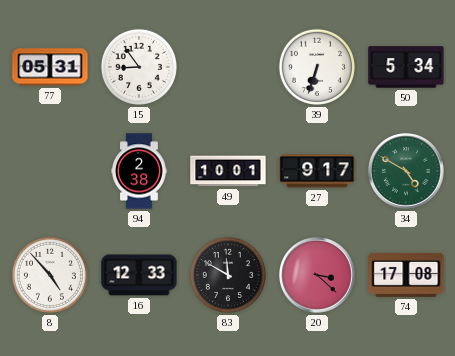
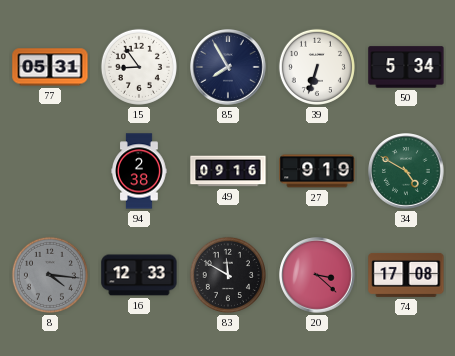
85: none -> 7:55 (228, 67)
49: 10:01 -> 09:16 (228, 171)
27: 9:17 -> 9:19 (317, 171)
8: 4:53 -> 4:16 (50, 275)
8 dial: white -> grey (50, 275)
